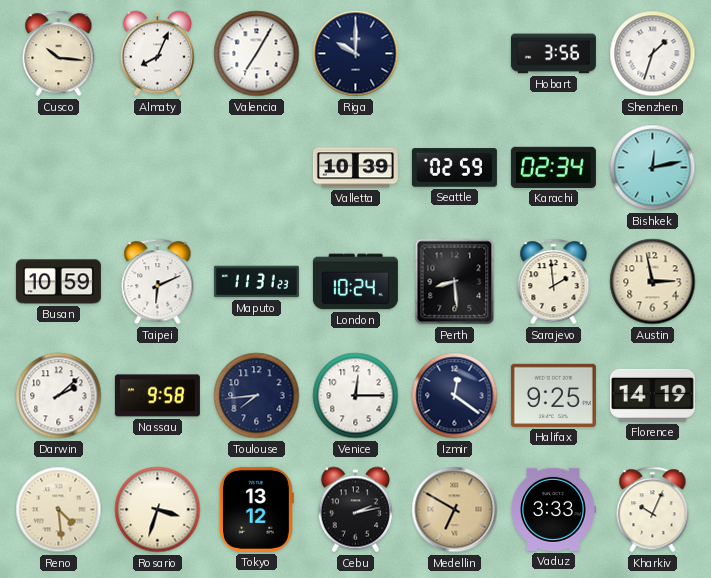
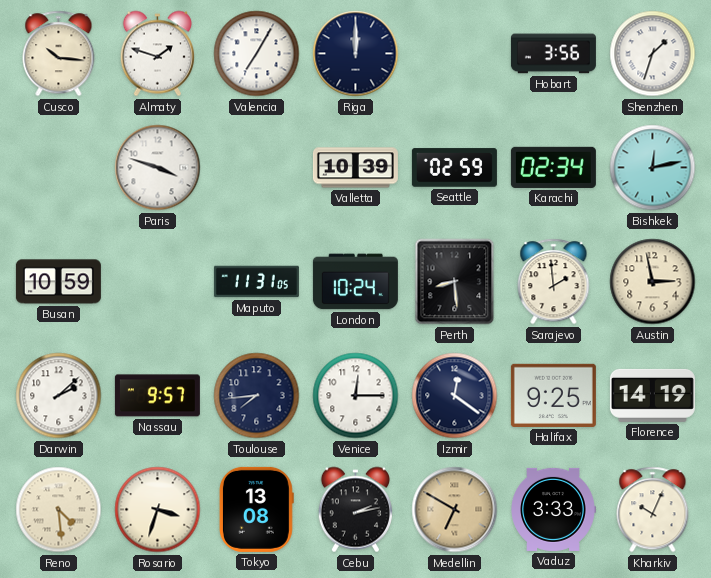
Almaty: 8:04 -> 1:48 (157, 54)
Riga: 10:00 -> 12:00 (356, 54)
Paris: none -> 3:48 (158, 168)
Taipei: 6:11 -> none (158, 282)
Maputo: 11:31:23 -> 11:31:05 (256, 282)
Nassau: 9:58 -> 9:57 (157, 396)
Tokyo: 13:12 -> 13:08 (256, 509)
